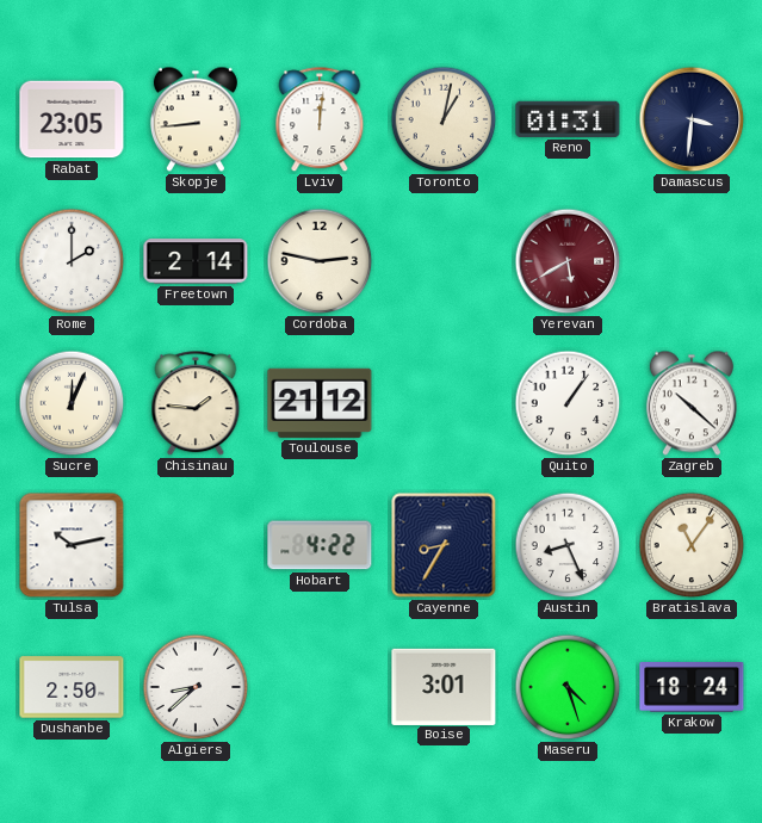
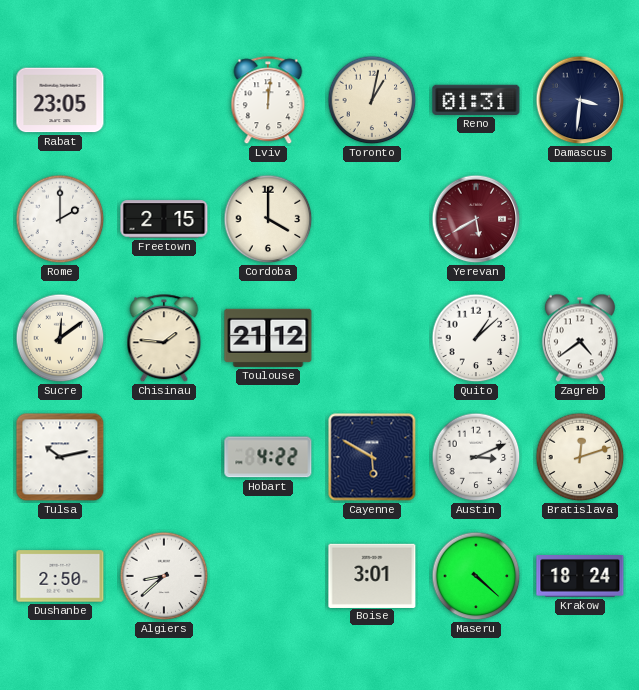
Skopje: 8:44 -> none (196, 119)
Freetown: 2:14 -> 2:15 (164, 219)
Cordoba: 2:47 -> 4:00 (268, 219)
Sucre: 12:04 -> 12:09 (60, 338)
Quito: 1:06 -> 1:08 (476, 338)
Zagreb: 10:22 -> 4:39 (580, 338)
Cayenne: 8:35 -> 5:50 (372, 457)
Austin: 8:26 -> 3:11 (476, 457)
Bratislava: 11:06 -> 12:12 (580, 457)
Maseru: 4:27 -> 4:22 (476, 576)
